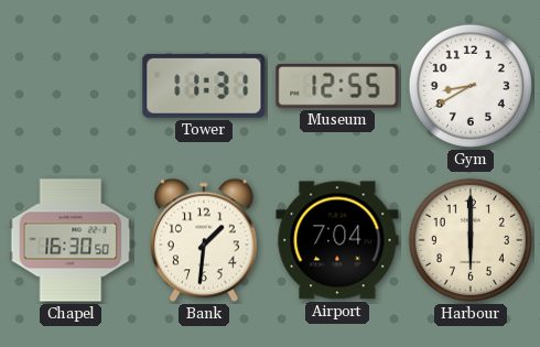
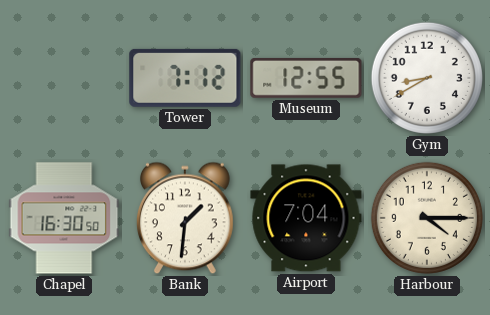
Tower: 11:31 -> 7:12 (185, 78)
Harbour: 6:00 -> 4:15 (427, 218)
